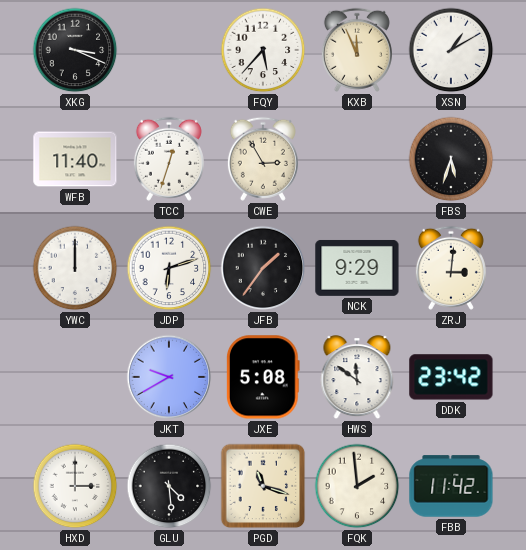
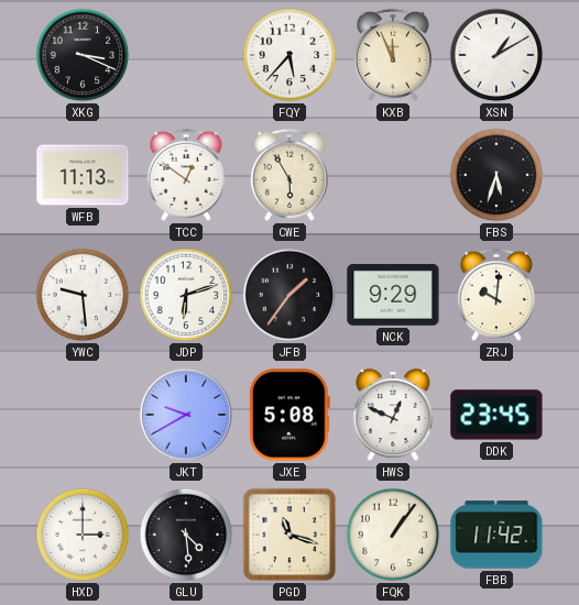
WFB: 11:40 -> 11:13 (83, 175)
TCC: 12:33 -> 12:51 (186, 175)
CWE: 2:55 -> 5:55 (289, 175)
YWC: 12:00 -> 9:29 (83, 295)
ZRJ: 3:01 -> 10:01 (496, 295)
HWS: 11:51 -> 12:49 (393, 416)
DDK: 23:42 -> 23:45 (496, 415)
FQK: 1:59 -> 1:06 (393, 535)
